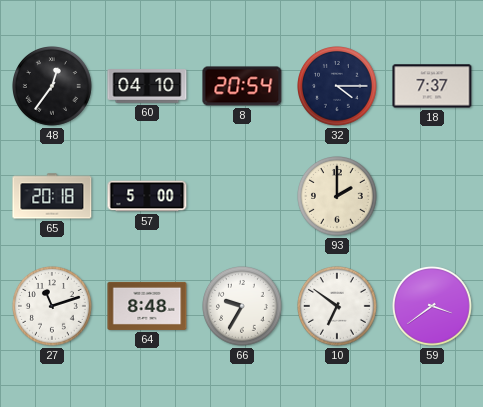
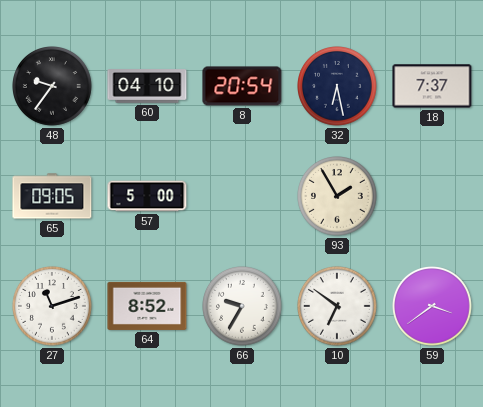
48: 12:36 -> 9:36 (53, 87)
32: 4:15 -> 6:28 (338, 87)
65: 20:18 -> 09:05 (52, 196)
93: 2:00 -> 1:55 (338, 197)
64: 8:48 -> 8:52 (147, 306)
